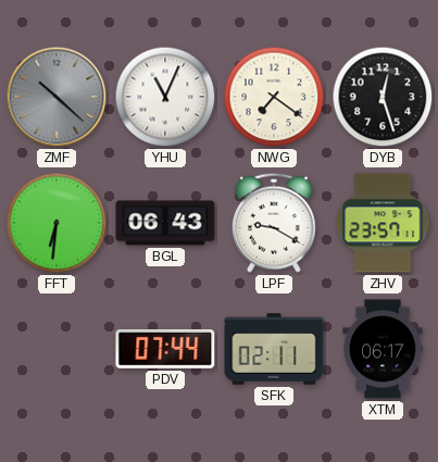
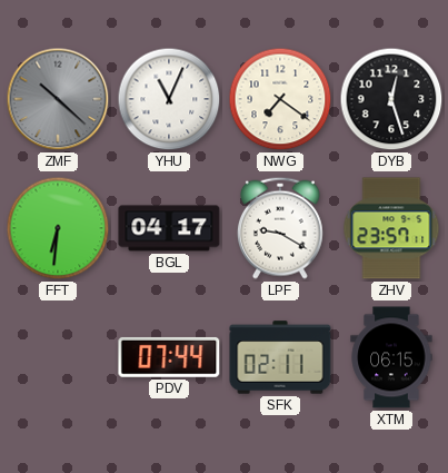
BGL: 06:43 -> 04:17 (169, 228)
XTM: 06:17 -> 06:15 (391, 357)
